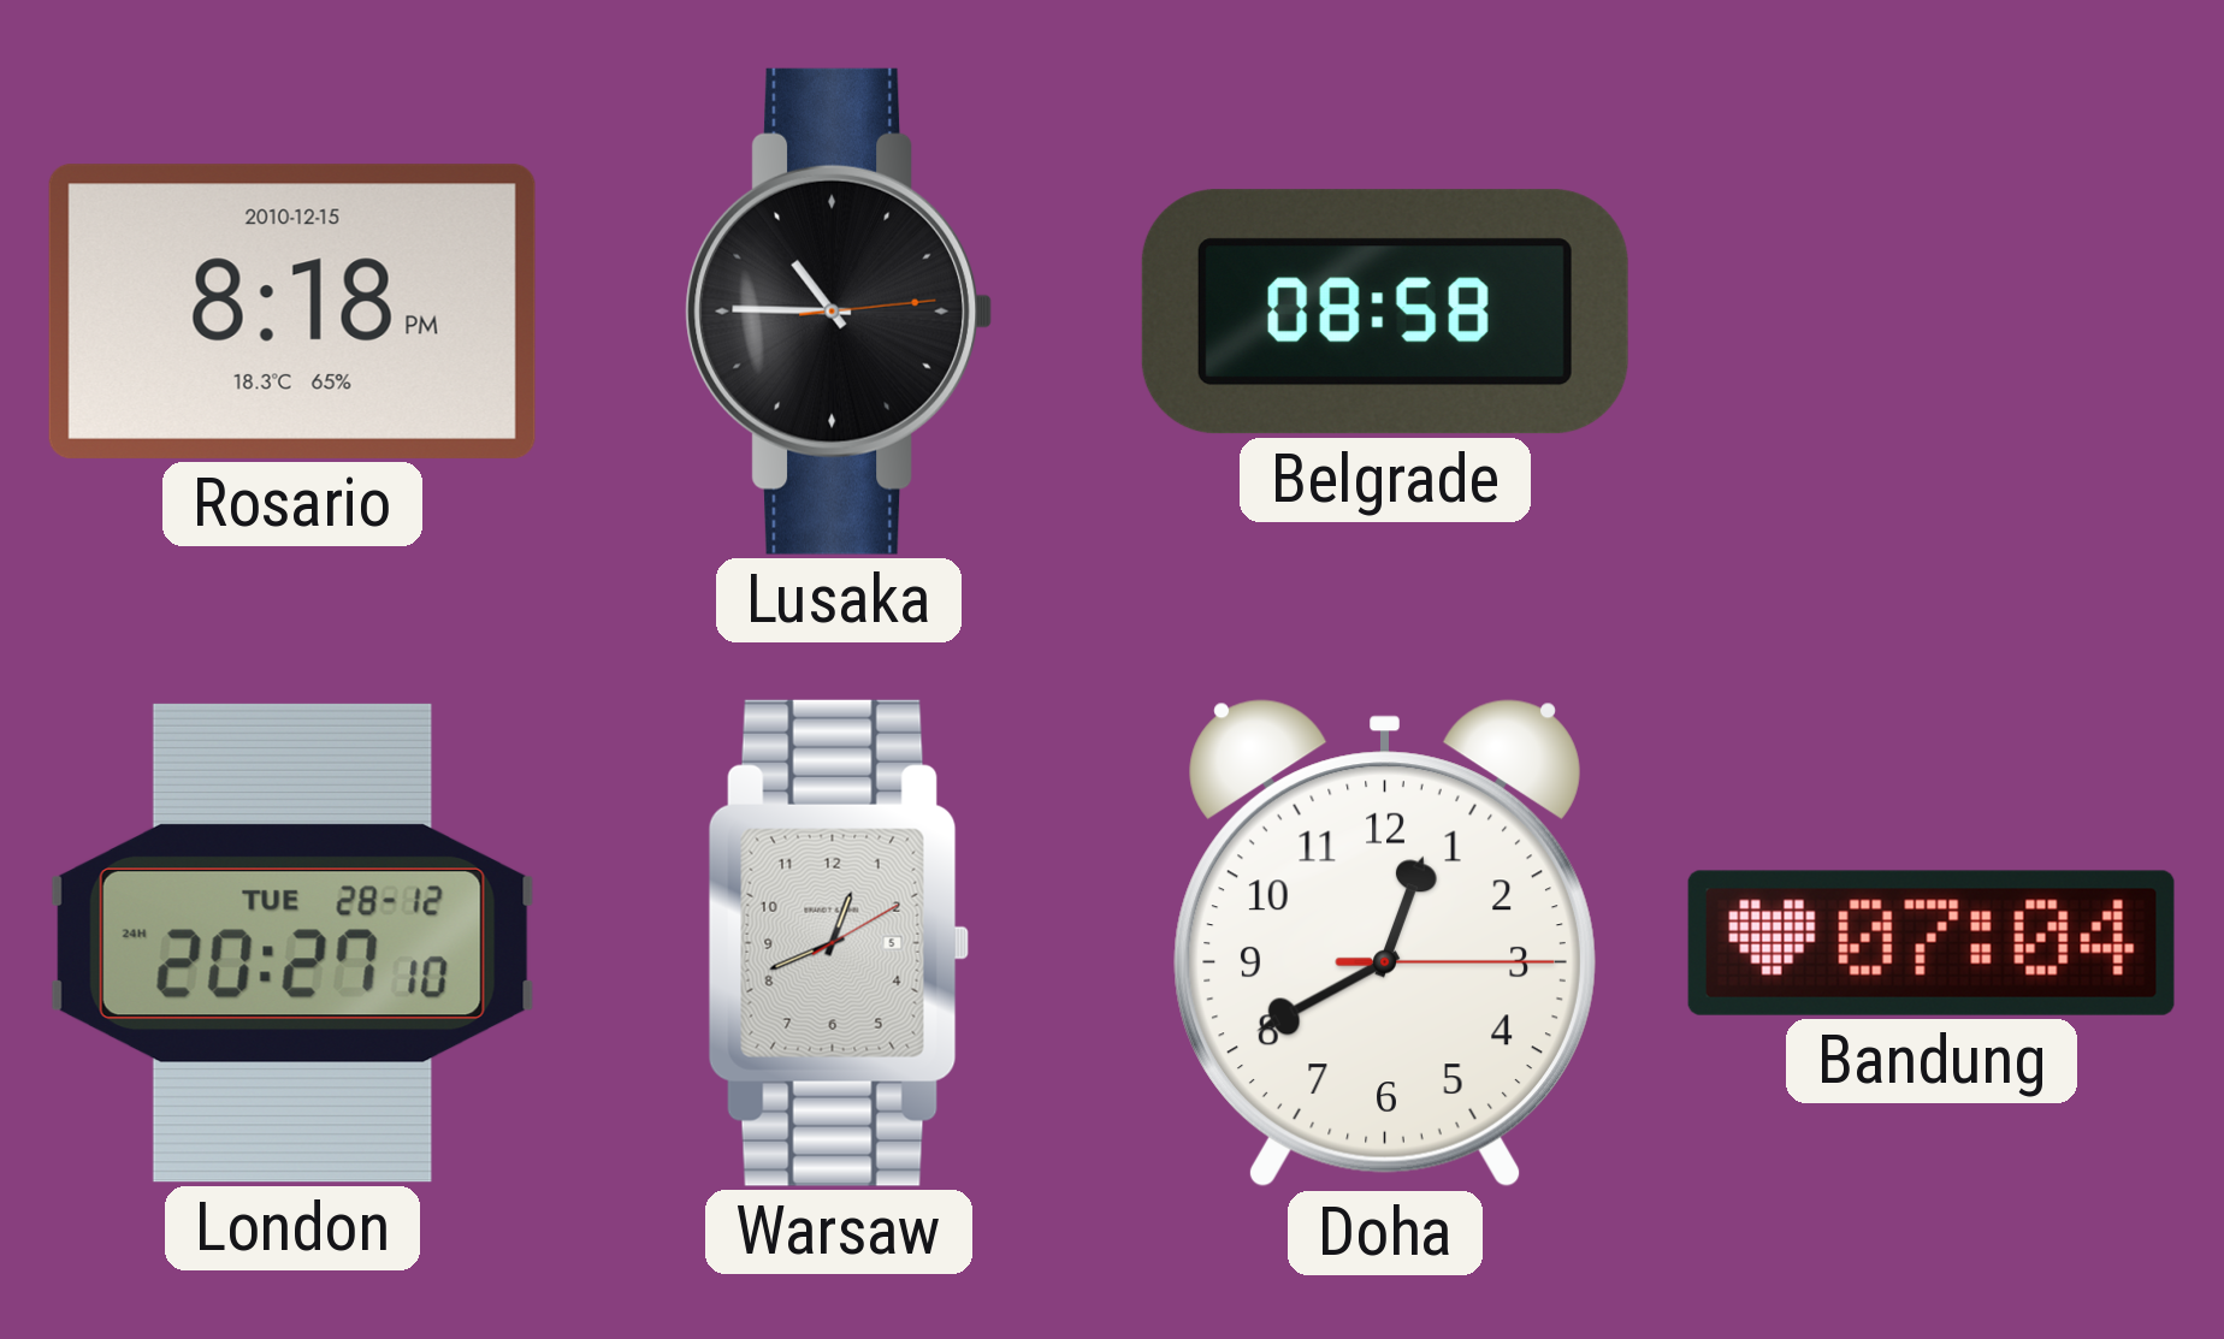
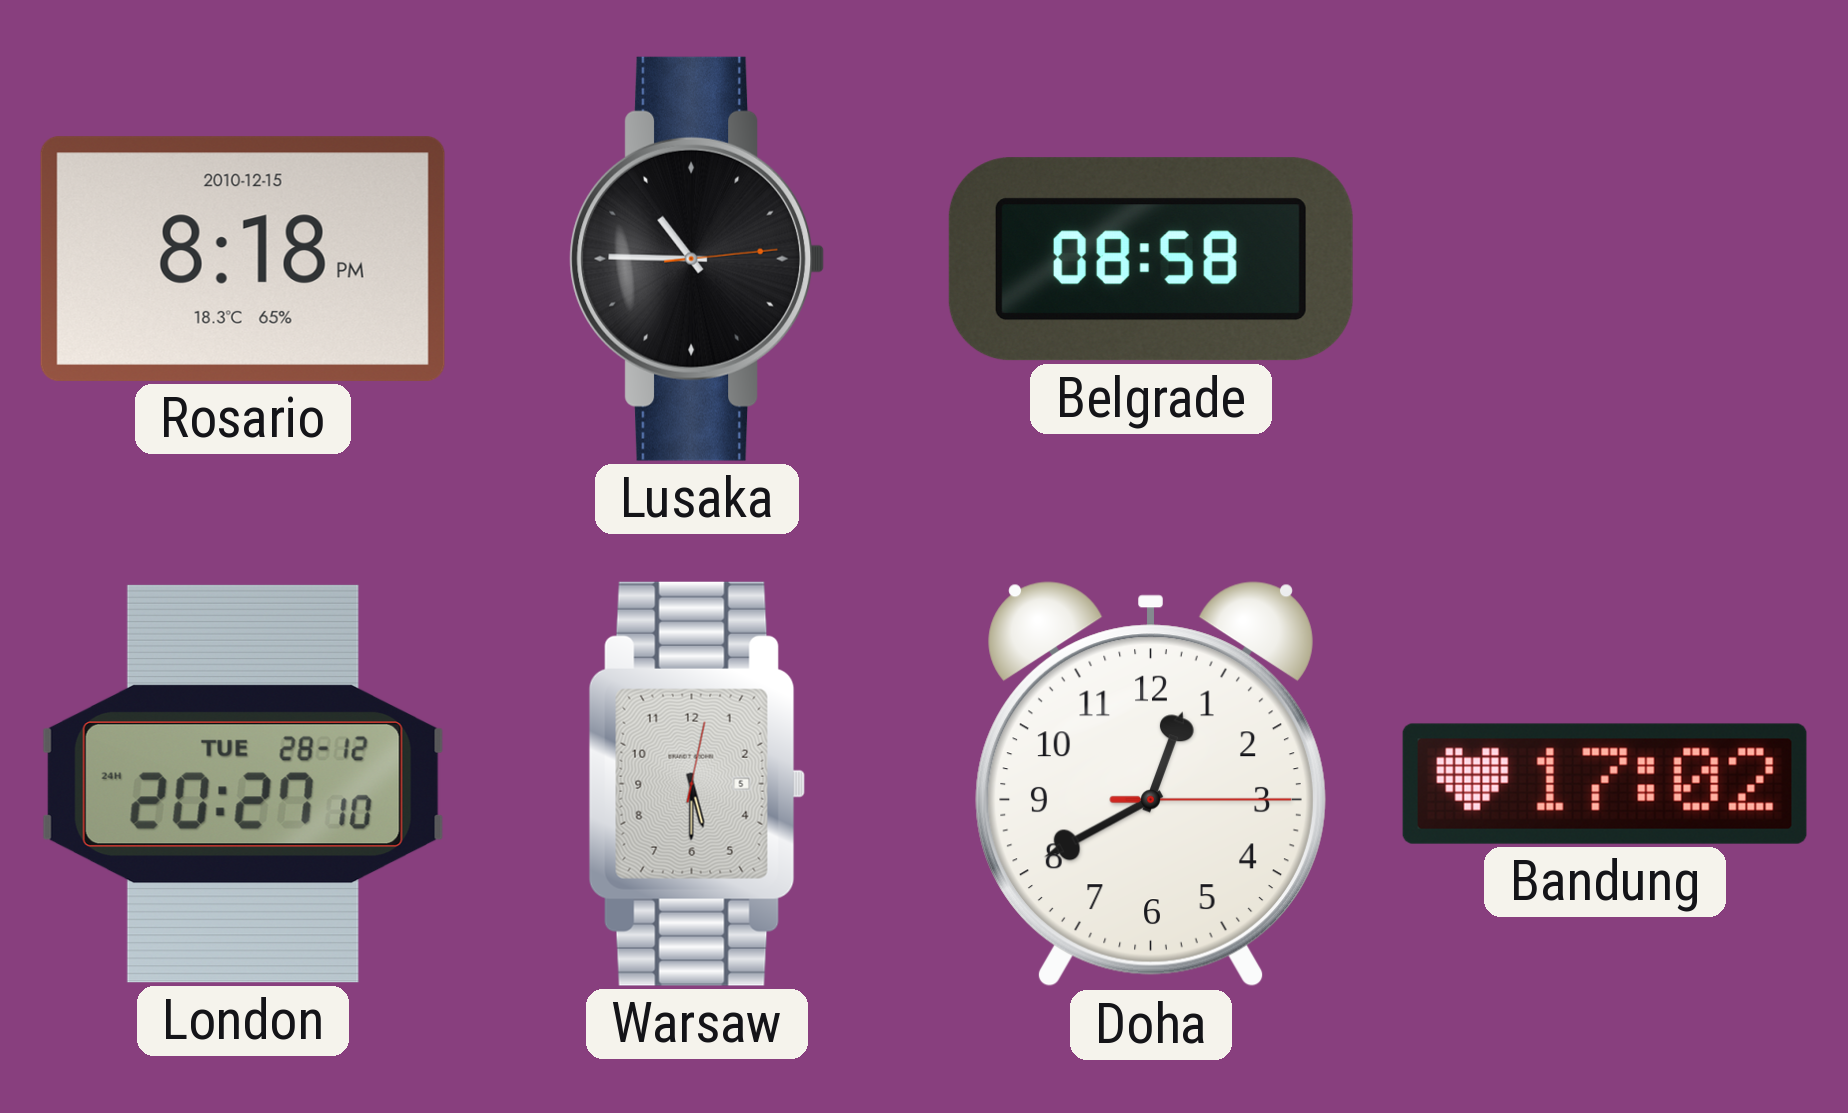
Warsaw: 12:41 -> 5:30 (697, 784)
Bandung: 07:04 -> 17:02 (1605, 784)
